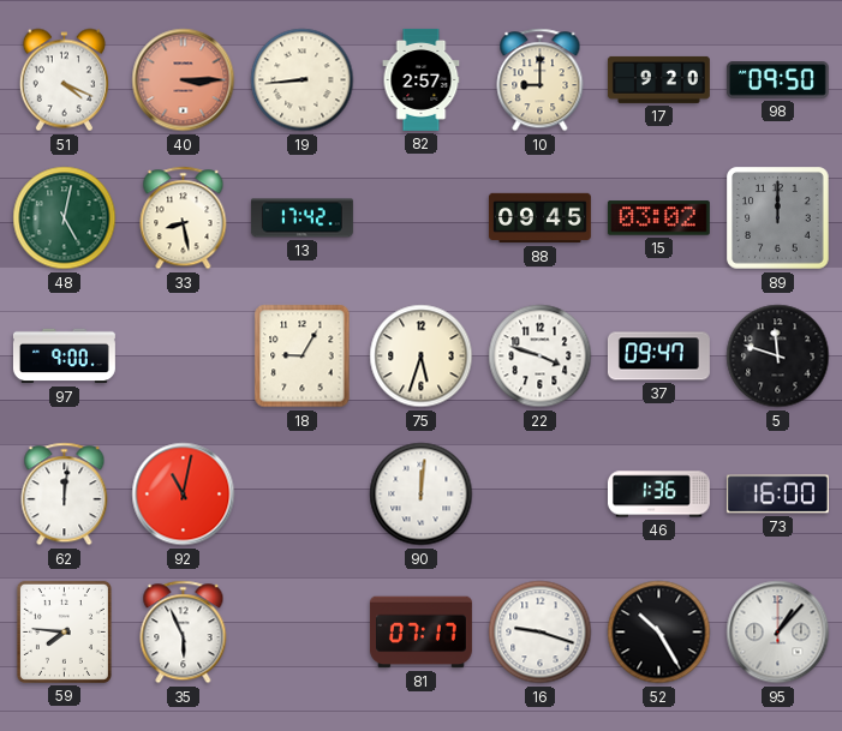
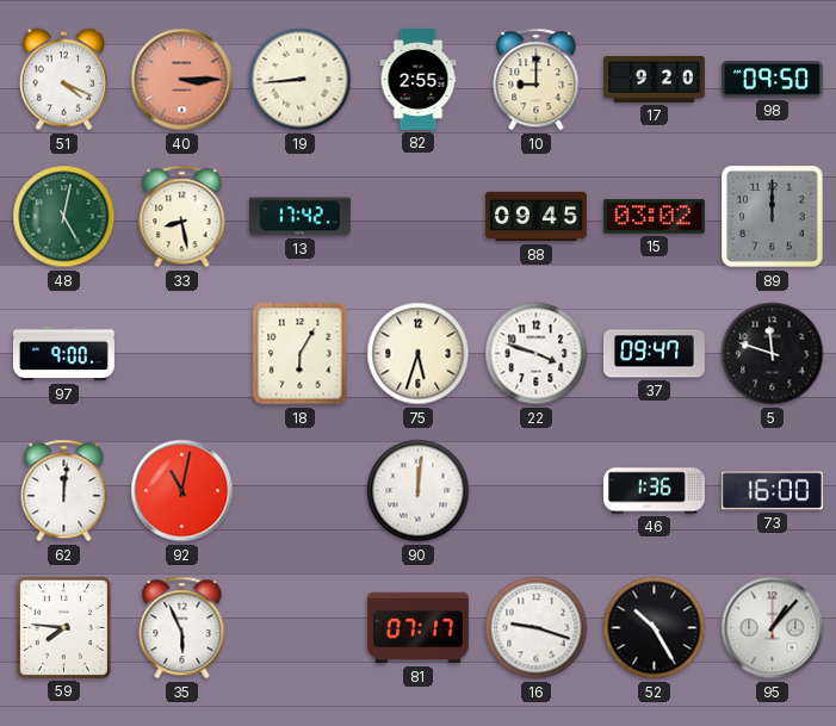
82: 2:57 -> 2:55 (419, 79)
18: 9:05 -> 6:05 (301, 354)
